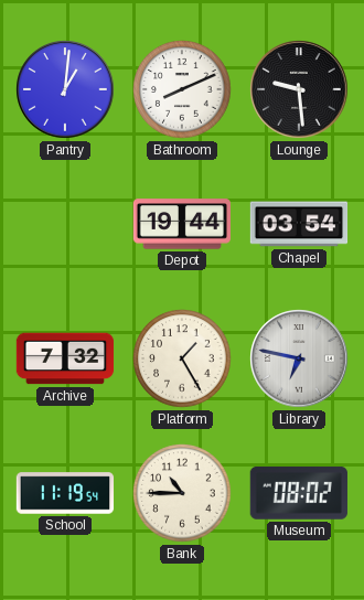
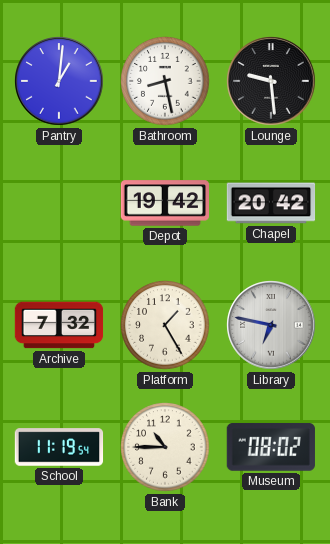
Bathroom: 8:11 -> 8:28 (165, 81)
Depot: 19:44 -> 19:42 (164, 203)
Chapel: 03:54 -> 20:42 (271, 203)
